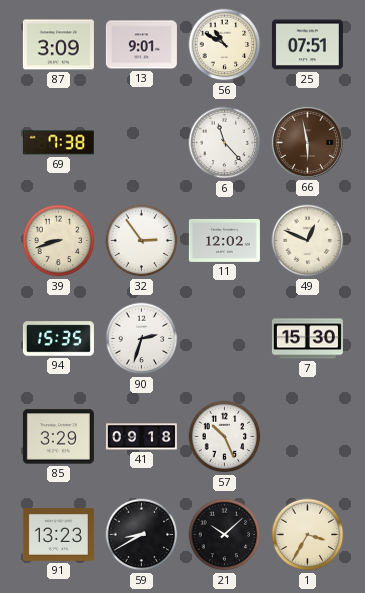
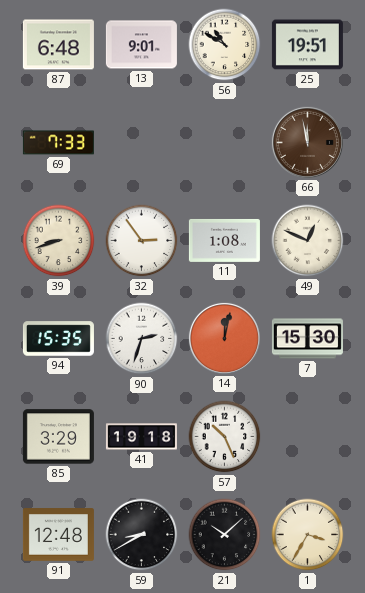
87: 3:09 -> 6:48 (58, 45)
25: 07:51 -> 19:51 (307, 45)
69: 7:38 -> 7:33 (58, 143)
6: 11:23 -> none (225, 143)
66: 5:58 -> 11:58 (307, 142)
11: 12:02 -> 1:08 (224, 240)
14: none -> 12:02 (224, 338)
41: 09:18 -> 19:18 (141, 437)
91: 13:23 -> 12:48 (58, 535)
